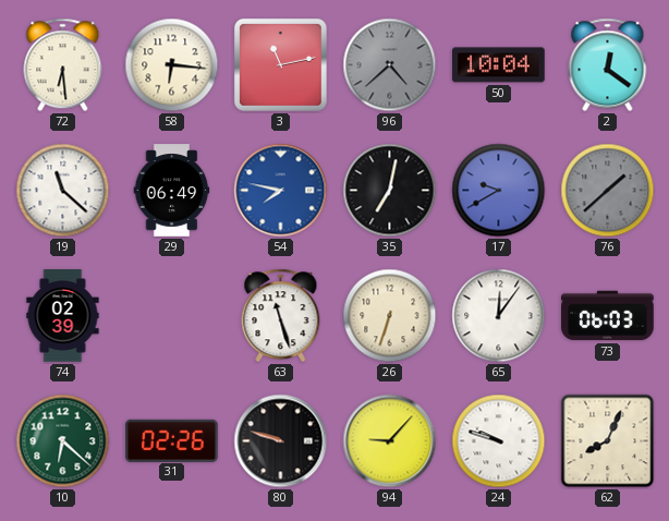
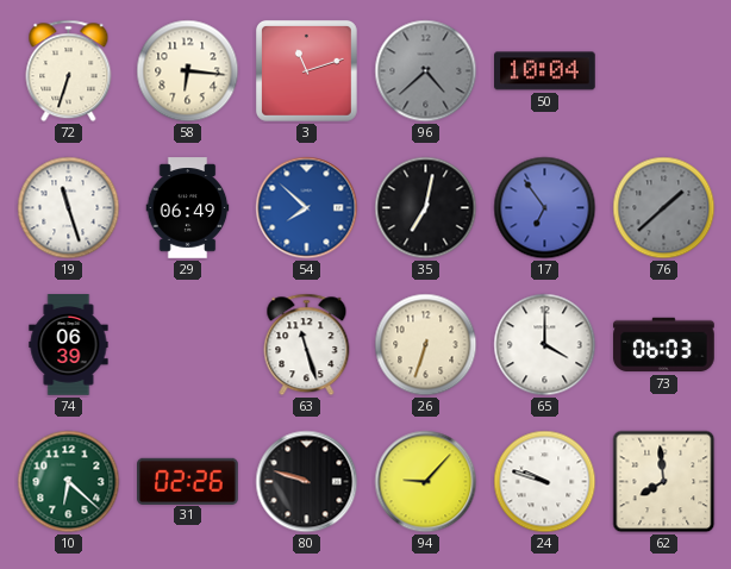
72: 6:29 -> 6:33 (69, 71)
3: 11:13 -> 11:12 (306, 70)
2: 12:21 -> none (608, 65)
19: 11:22 -> 11:27 (69, 208)
54: 7:47 -> 7:52 (307, 208)
17: 9:40 -> 6:54 (545, 208)
74: 02:39 -> 06:39 (69, 345)
65: 12:06 -> 4:00 (545, 345)
62: 8:04 -> 7:59 (664, 482)
